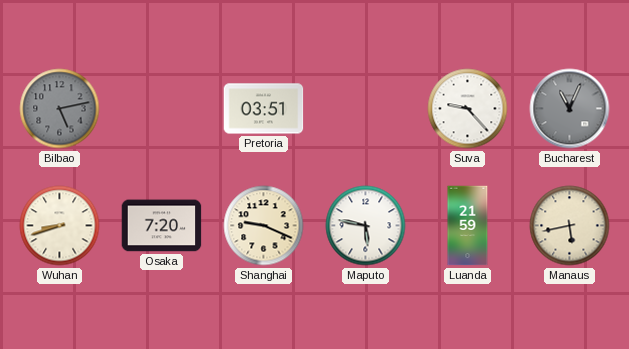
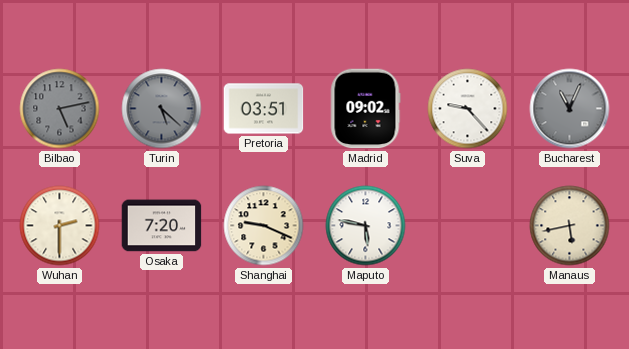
Turin: none -> 5:22 (162, 109)
Madrid: none -> 09:02 (365, 109)
Wuhan: 8:42 -> 2:30 (60, 226)
Luanda: 21:59 -> none (468, 226)
